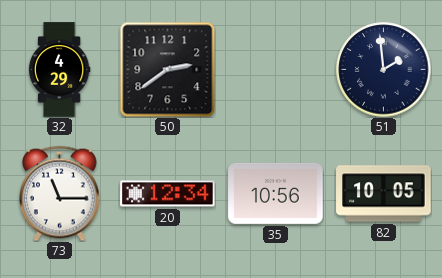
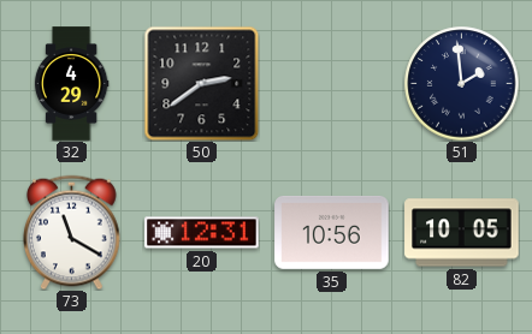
73: 11:15 -> 11:20 (72, 232)
20: 12:34 -> 12:31 (202, 233)
